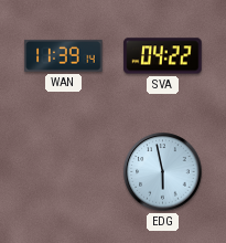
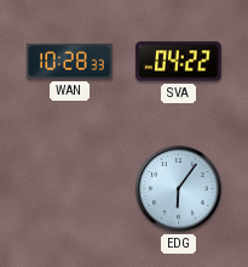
WAN: 11:39 -> 10:28 (70, 61)
EDG: 5:58 -> 6:06 (179, 189)
